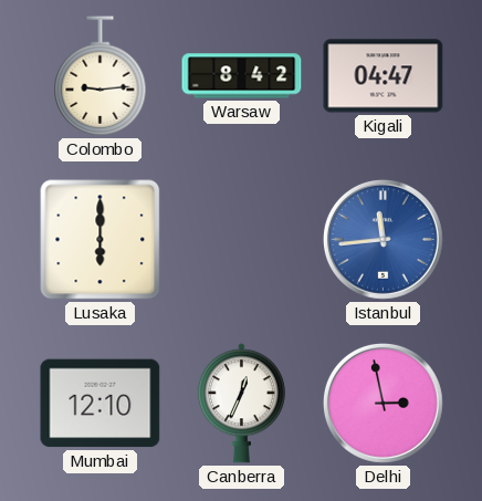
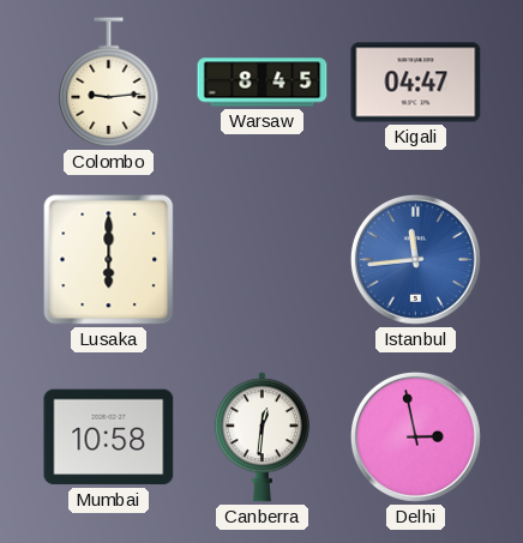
Warsaw: 8:42 -> 8:45 (263, 83)
Mumbai: 12:10 -> 10:58 (109, 438)
Canberra: 12:34 -> 12:31 (261, 438)
